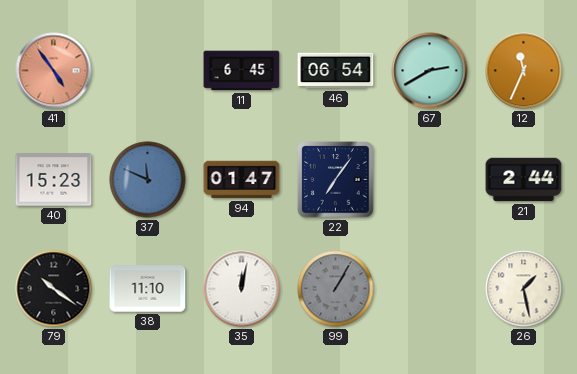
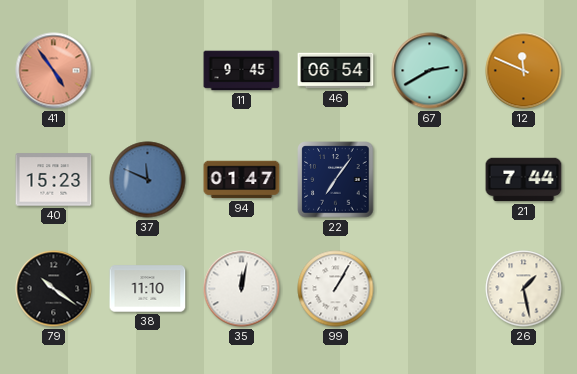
11: 6:45 -> 9:45 (242, 71)
12: 11:34 -> 11:49 (524, 71)
21: 2:44 -> 7:44 (524, 180)
99 dial: grey -> white (336, 289)
